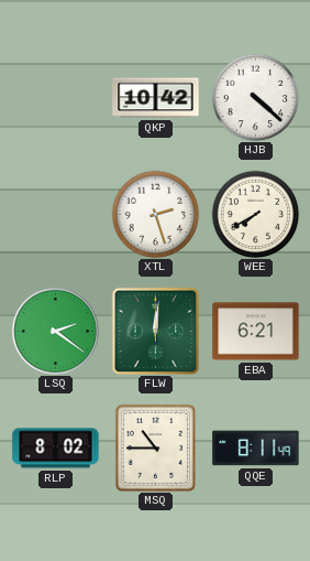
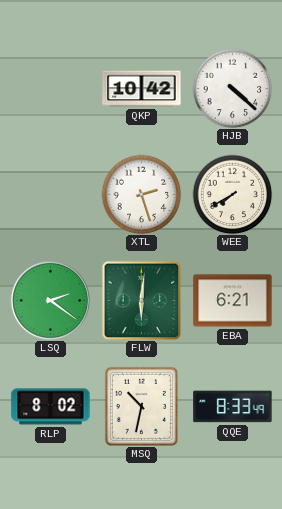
FLW: 12:01 -> 6:01 (141, 300)
MSQ: 10:45 -> 10:32 (141, 406)
QQE: 8:11 -> 8:33 (233, 407)
